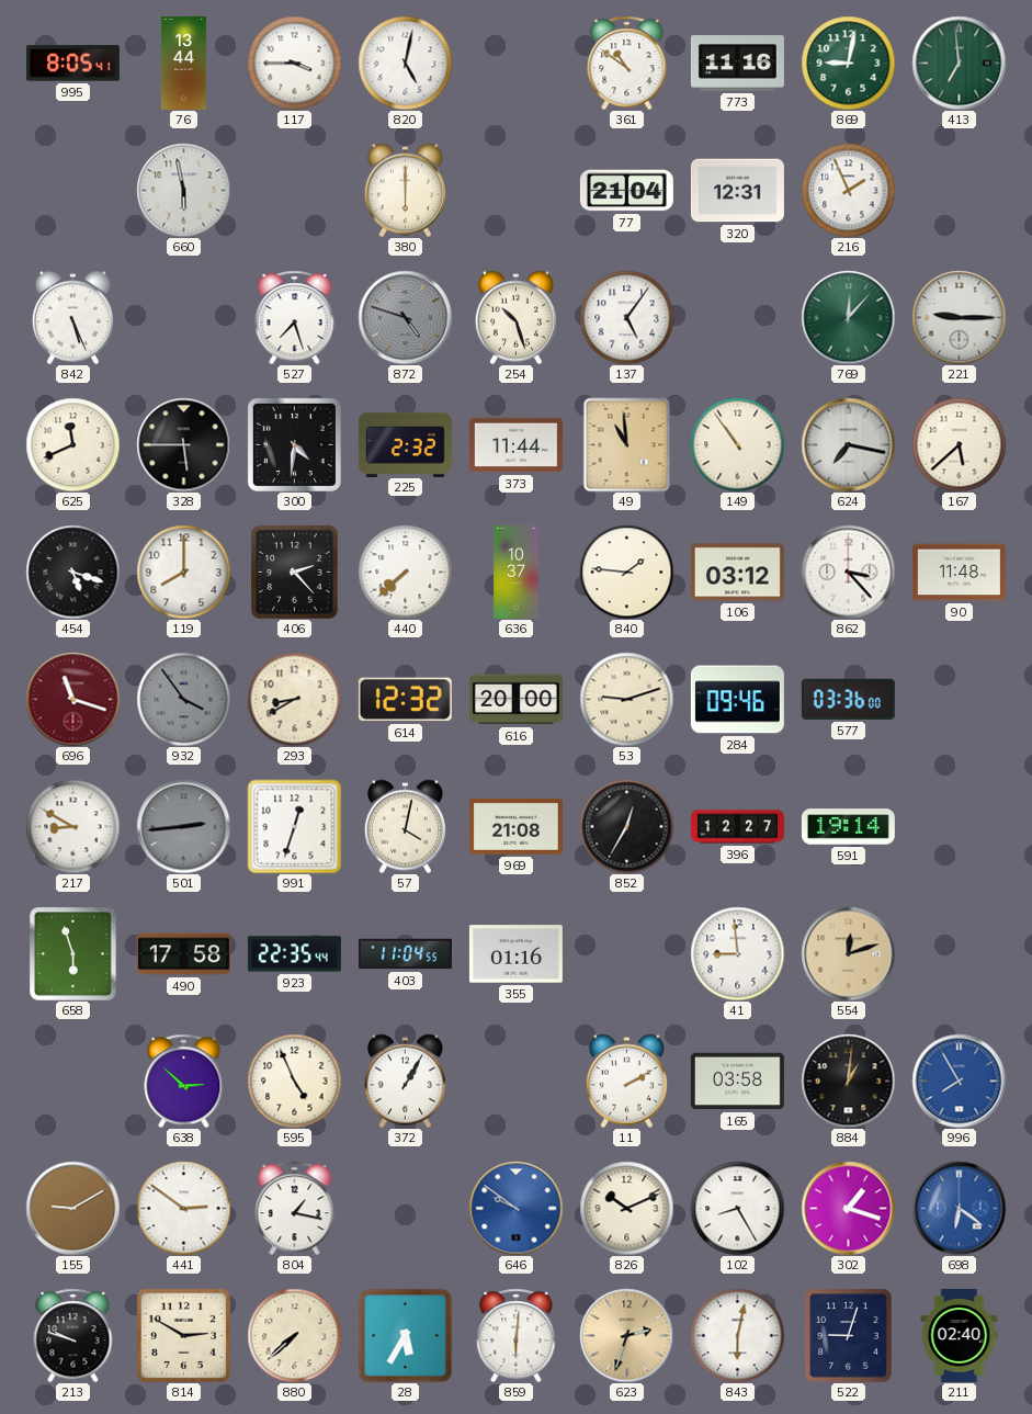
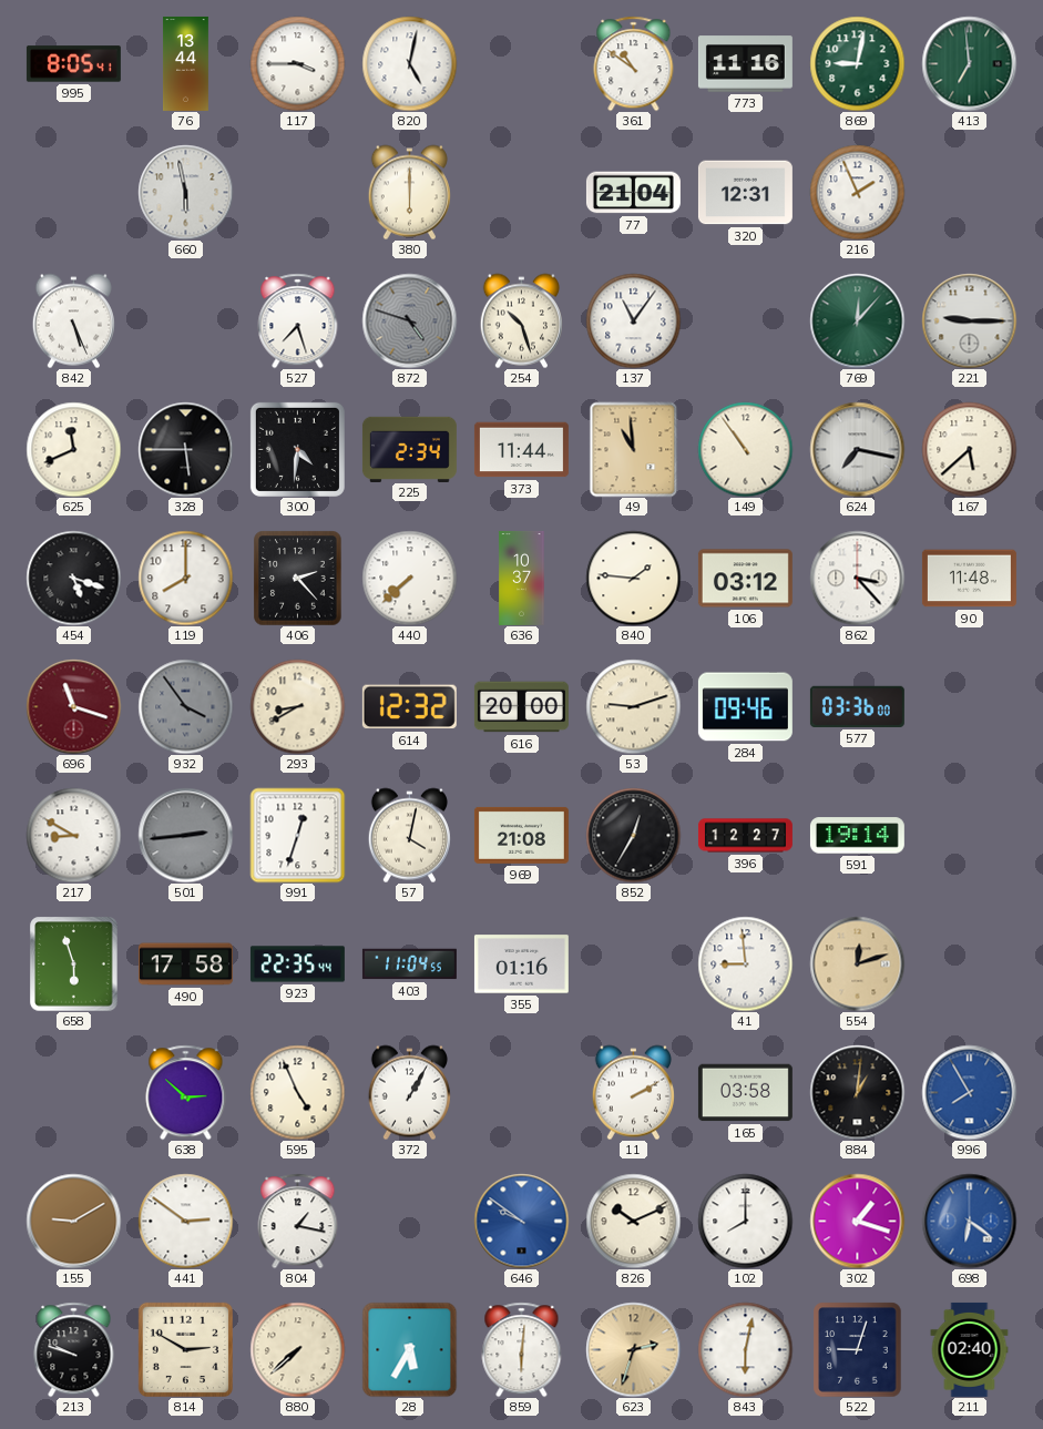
137: 5:06 -> 11:06 (633, 320)
225: 2:32 -> 2:34 (409, 449)
102: 8:25 -> 8:00 (745, 1221)
